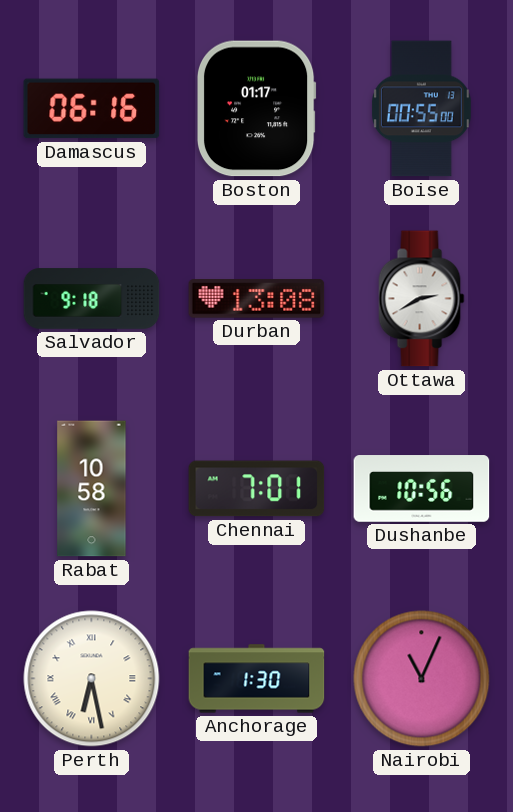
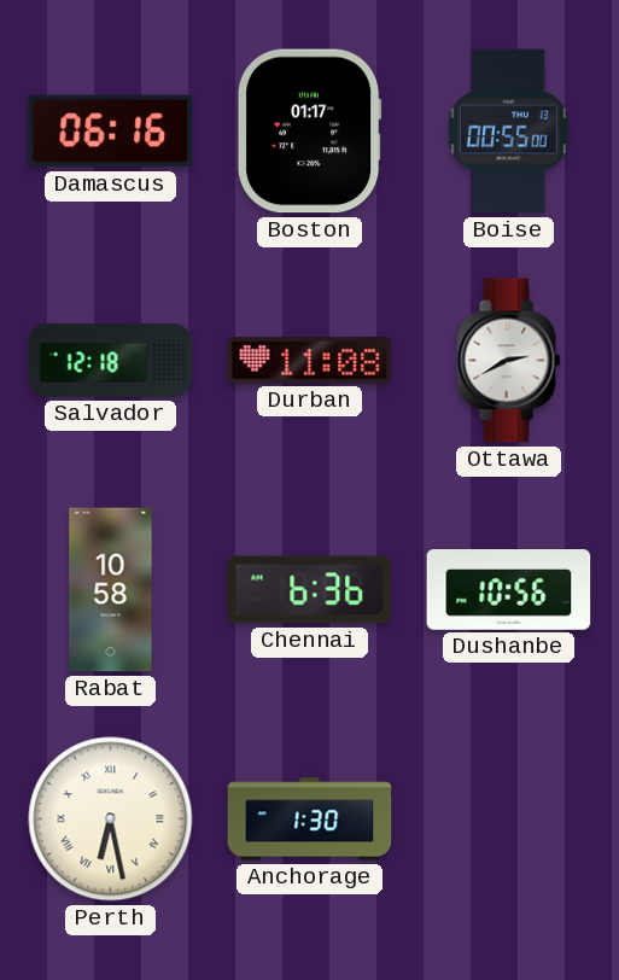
Salvador: 9:18 -> 12:18 (111, 361)
Durban: 13:08 -> 11:08 (310, 361)
Chennai: 7:01 -> 6:36 (310, 590)
Nairobi: 11:04 -> none (422, 679)
